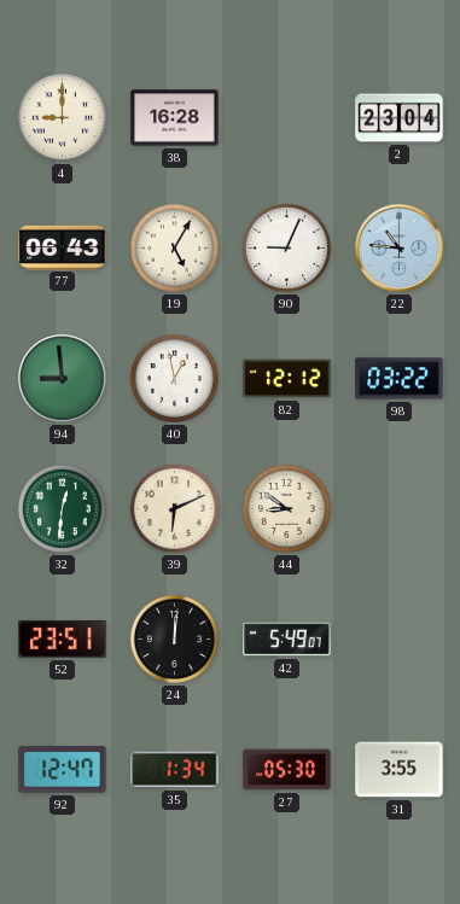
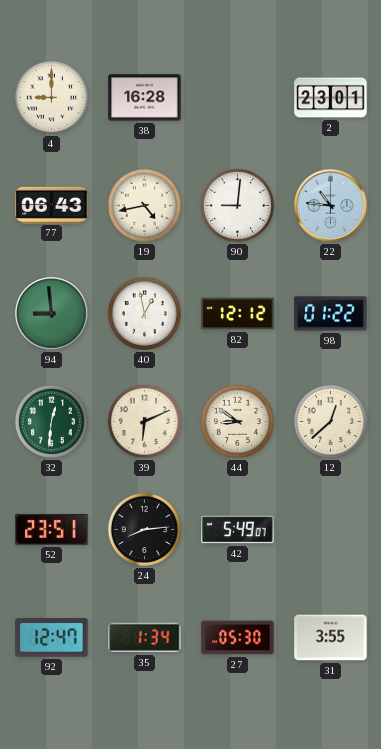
2: 23:04 -> 23:01 (331, 98)
19: 5:05 -> 4:43 (144, 205)
90: 9:04 -> 9:01 (237, 205)
98: 03:22 -> 01:22 (331, 314)
12: none -> 12:38 (330, 421)
24: 12:01 -> 8:14 (144, 529)
